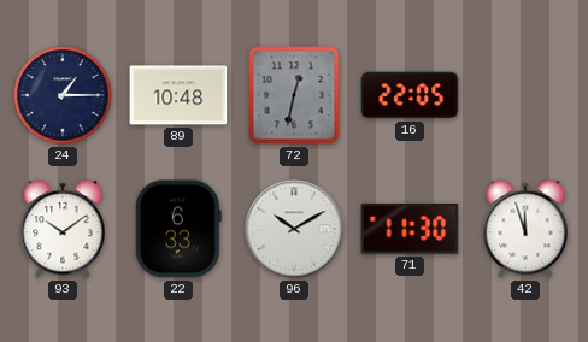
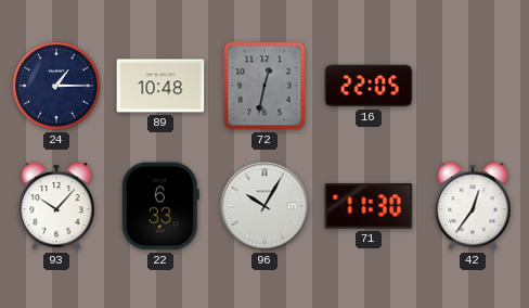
93: 10:09 -> 10:07 (56, 206)
96: 10:10 -> 10:05 (264, 206)
42: 11:57 -> 12:36 (473, 206)
